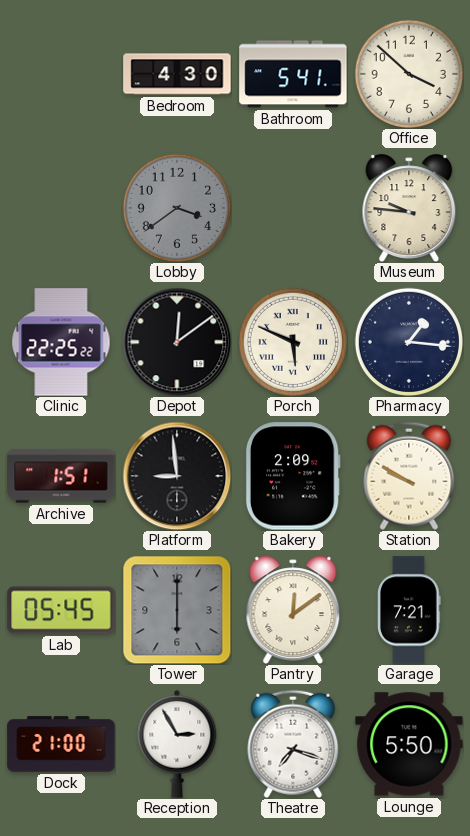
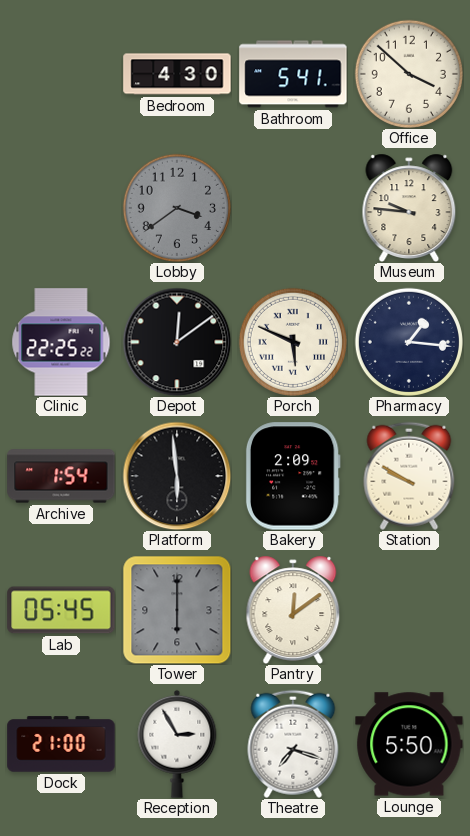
Archive: 1:51 -> 1:54 (61, 476)
Platform: 8:59 -> 5:59 (177, 476)
Garage: 7:21 -> none (409, 610)
